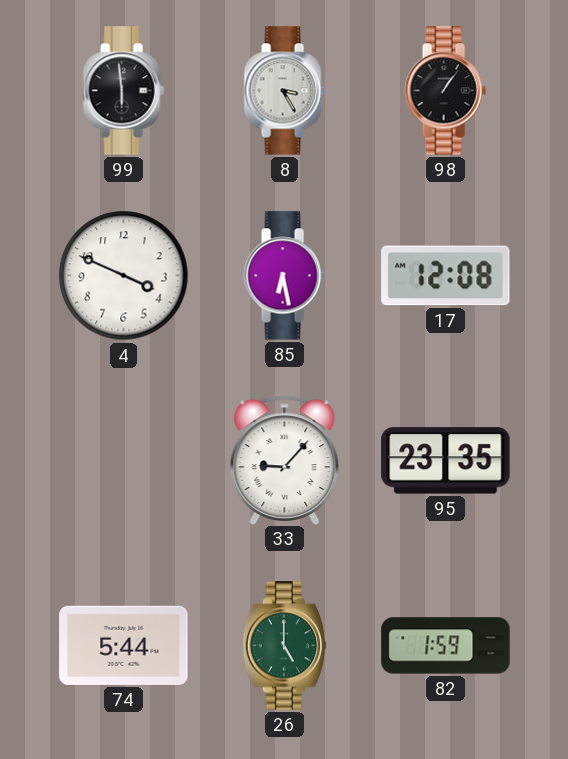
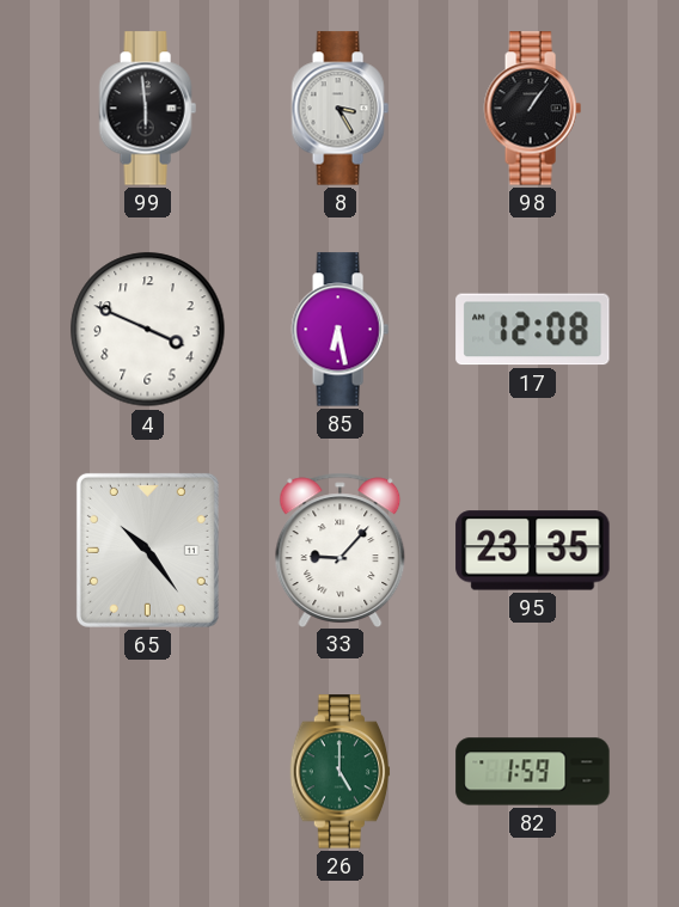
65: none -> 10:24 (147, 550)
74: 5:44 -> none (124, 645)
